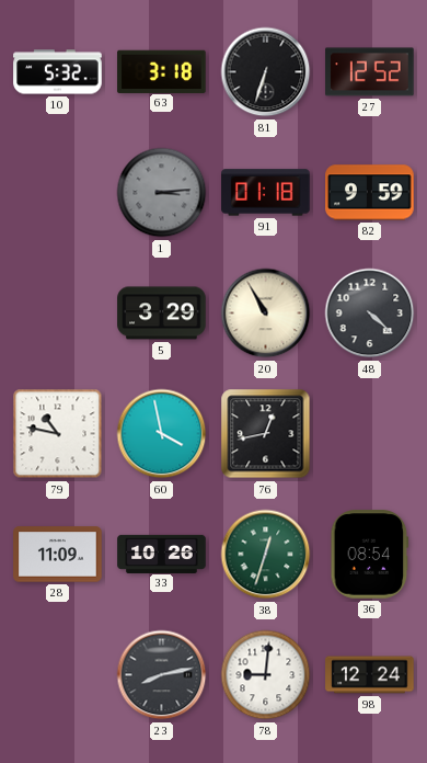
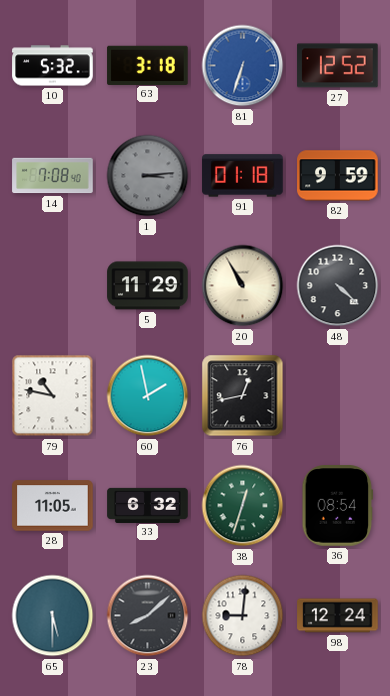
81 dial: black -> blue (243, 66)
14: none -> 7:08 (53, 176)
5: 3:29 -> 11:29 (148, 286)
60: 3:58 -> 1:58 (148, 396)
28: 11:09 -> 11:05 (53, 506)
33: 10:26 -> 6:32 (148, 505)
65: none -> 5:30 (53, 616)
23: 8:13 -> 8:08 (148, 616)
